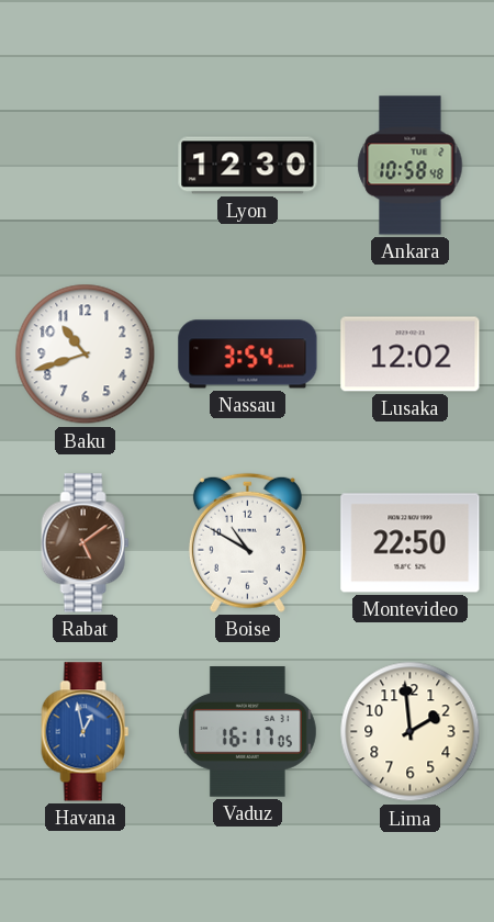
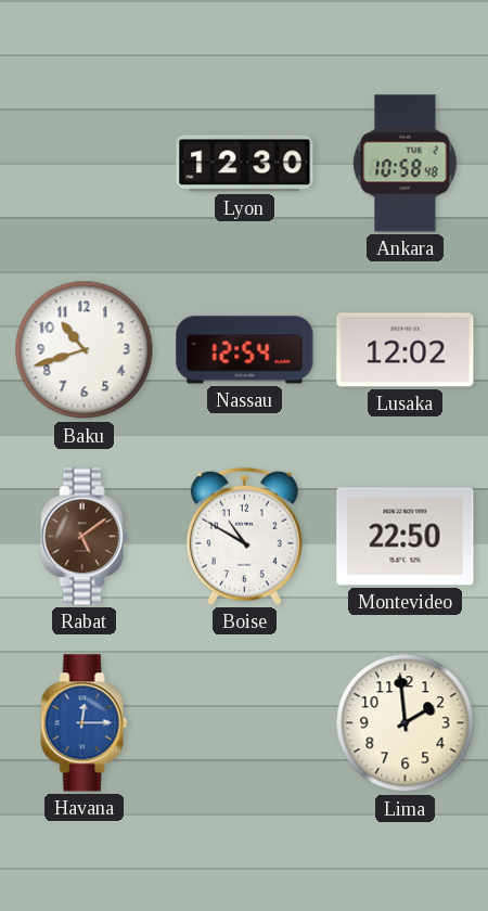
Nassau: 3:54 -> 12:54 (245, 350)
Havana: 12:58 -> 12:15 (85, 723)
Vaduz: 16:17 -> none (247, 732)
